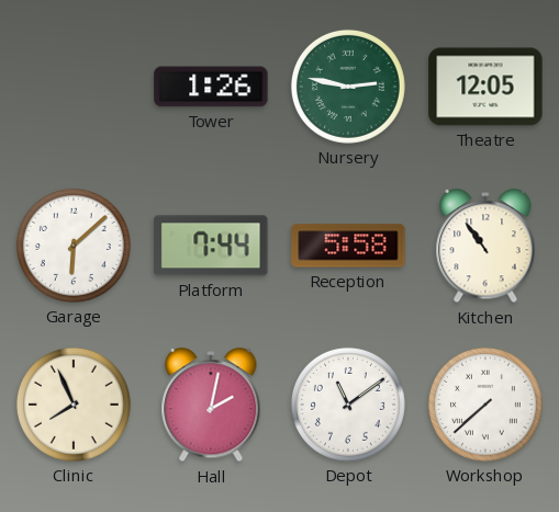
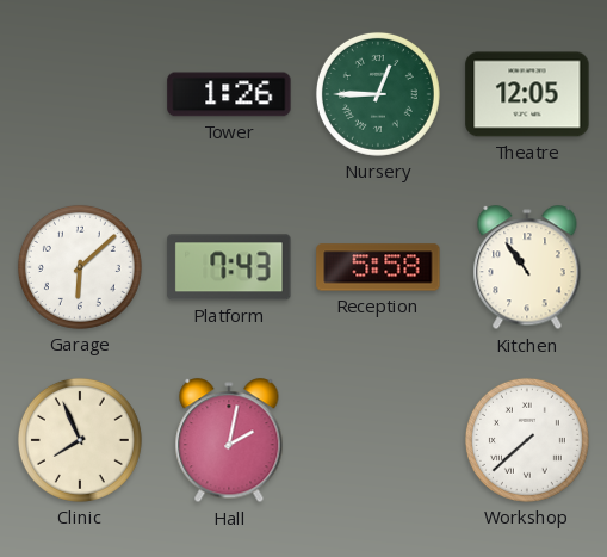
Nursery: 2:47 -> 12:45 (378, 94)
Platform: 7:44 -> 7:43 (229, 267)
Depot: 11:09 -> none (348, 405)
